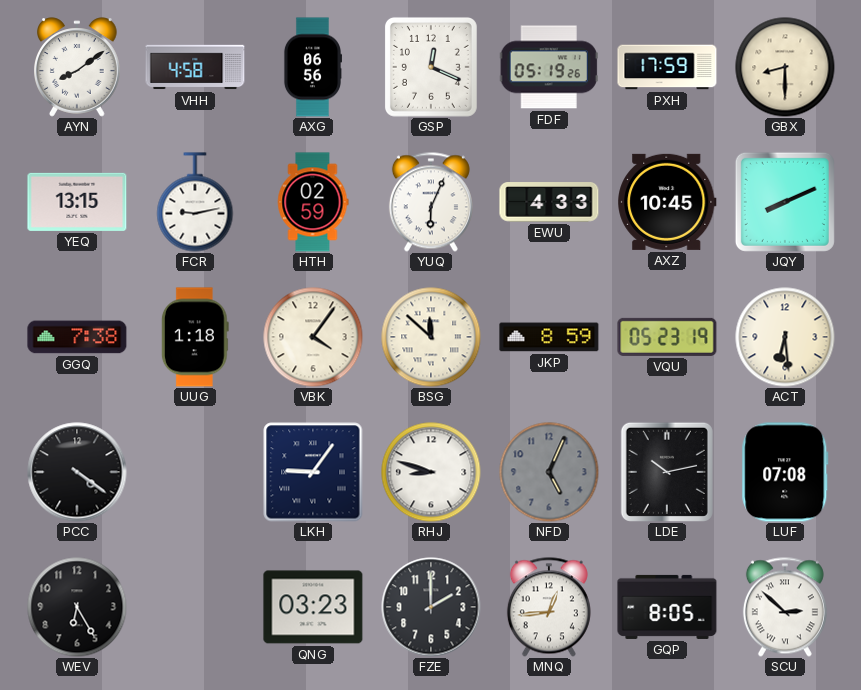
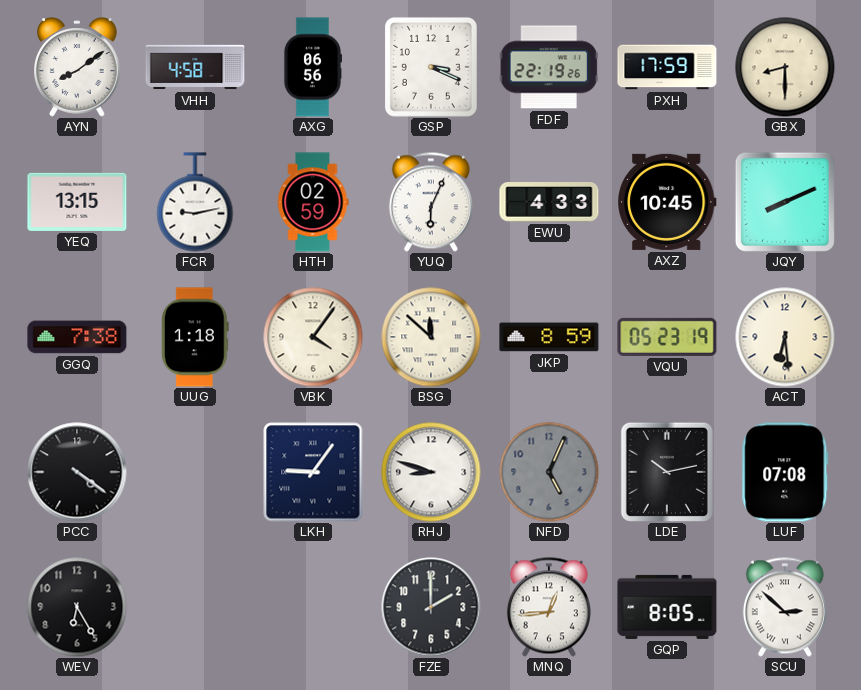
GSP: 12:19 -> 3:19 (431, 67)
FDF: 05:19 -> 22:19 (549, 67)
QNG: 03:23 -> none (313, 607)
